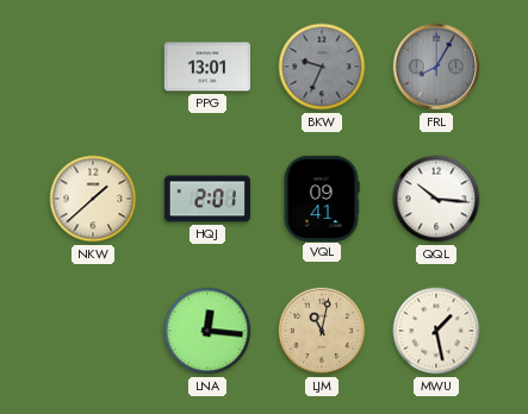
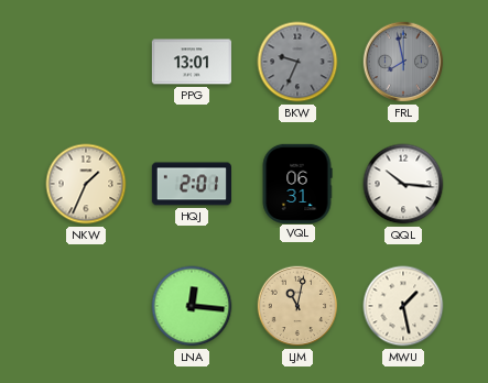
FRL: 8:05 -> 7:58 (403, 62)
NKW: 1:38 -> 1:34 (86, 184)
VQL: 09:41 -> 06:31 (297, 183)
